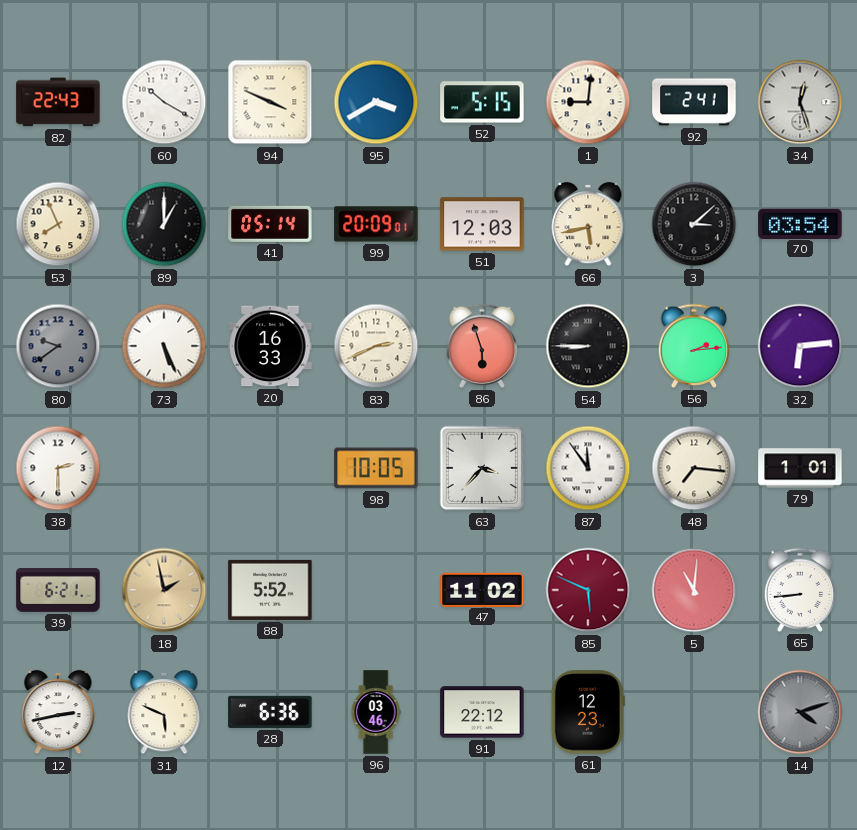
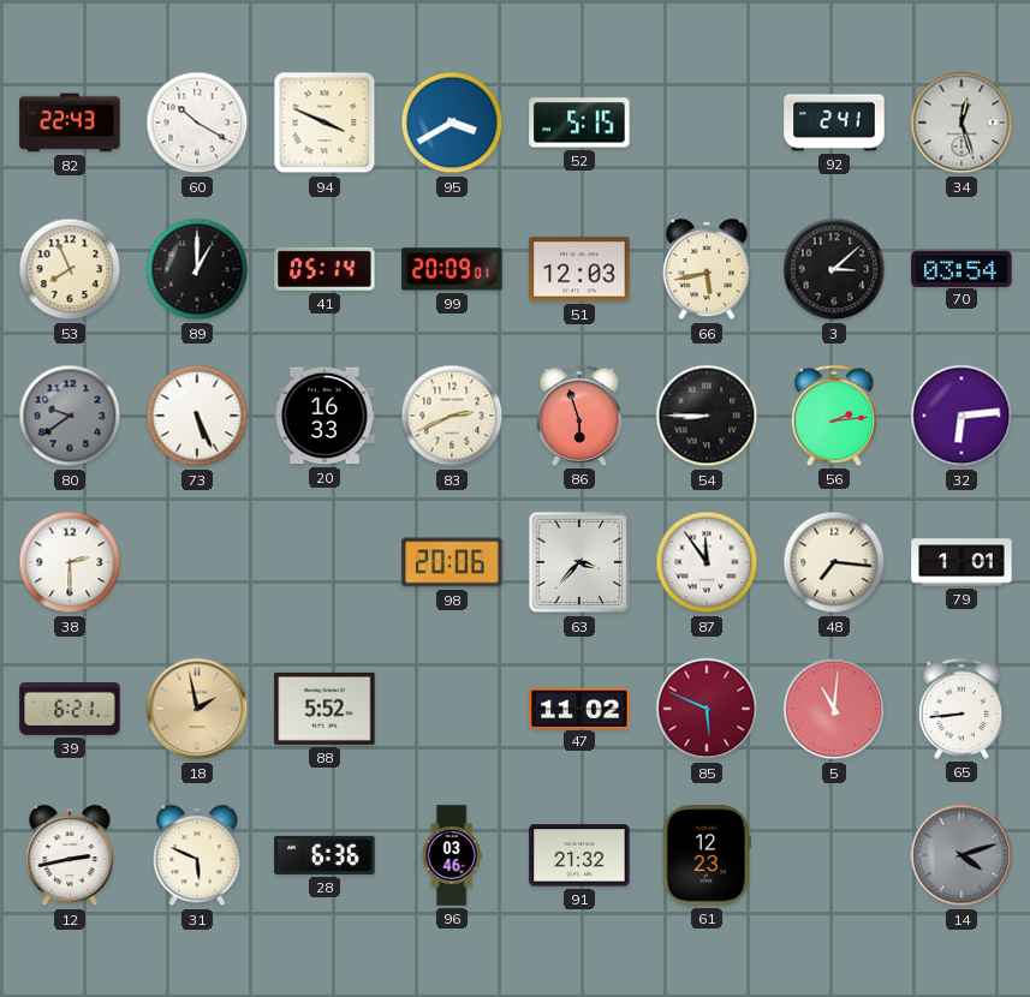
1: 9:01 -> none (588, 102)
98: 10:05 -> 20:06 (452, 562)
91: 22:12 -> 21:32 (579, 855)
